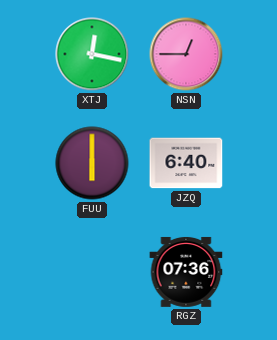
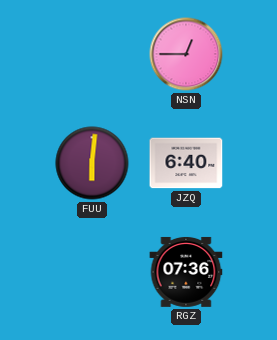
XTJ: 12:17 -> none (92, 54)
FUU: 6:00 -> 6:01 (92, 163)
